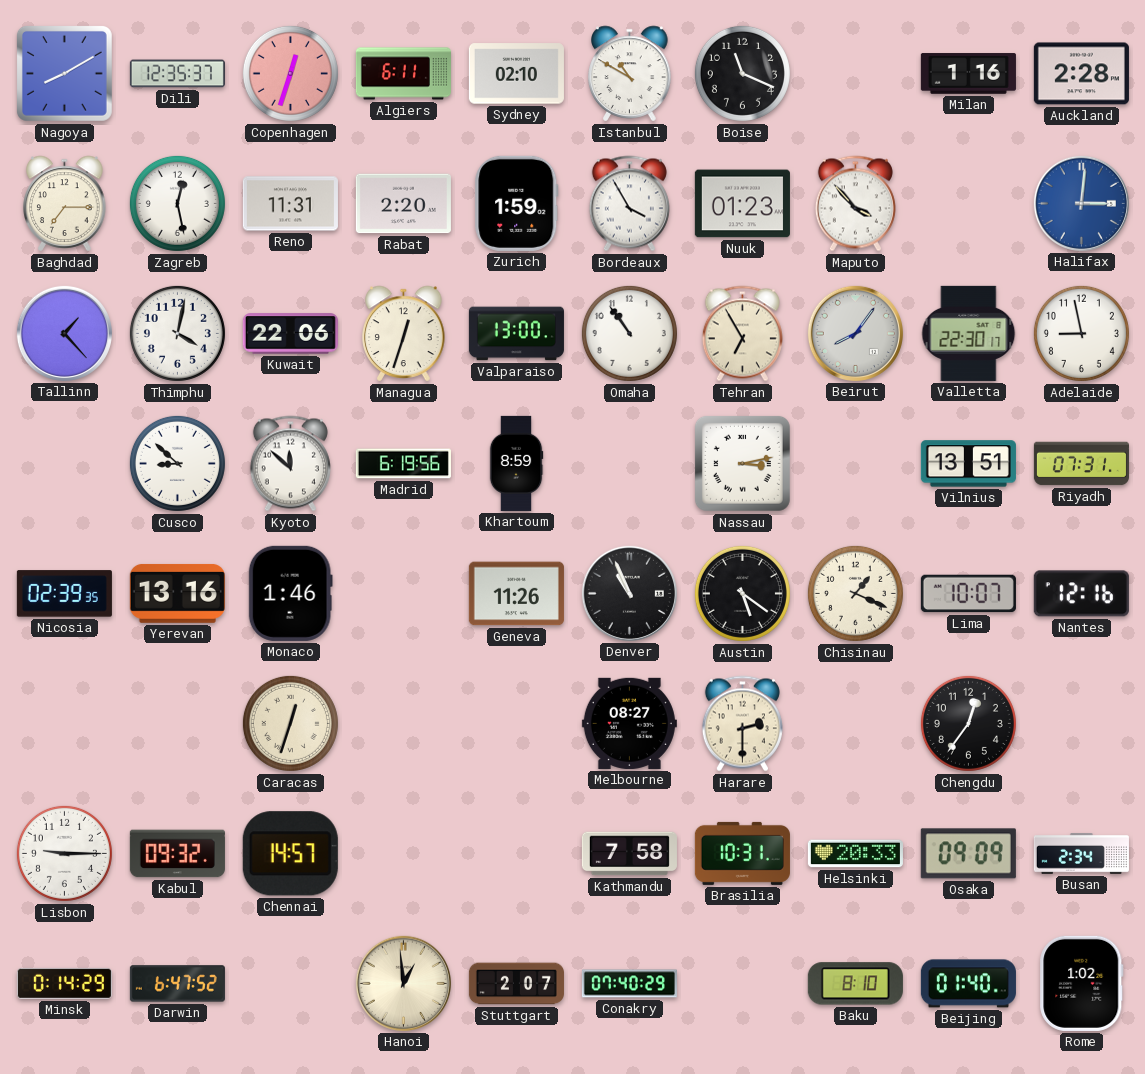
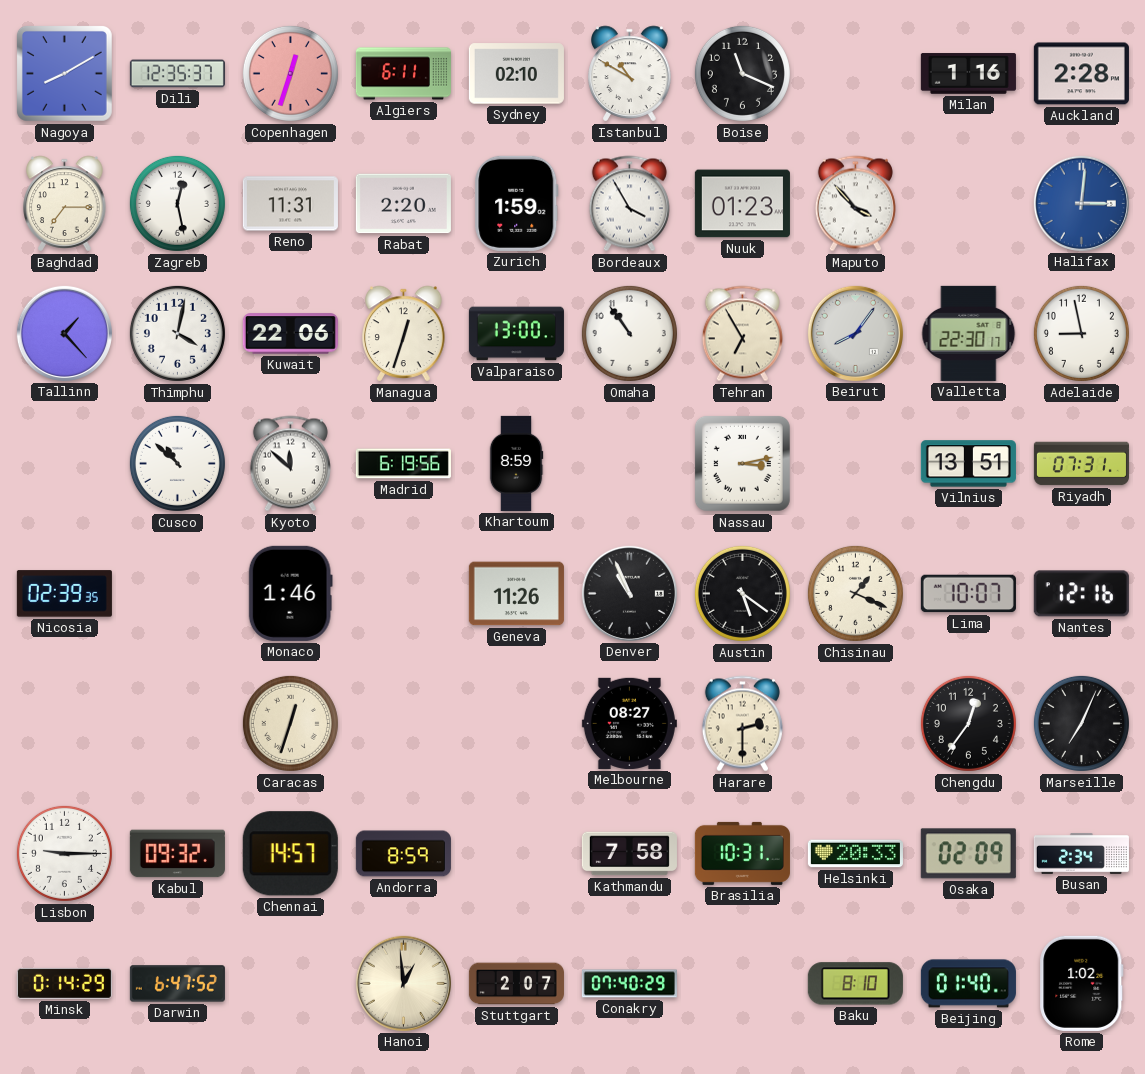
Cusco: 8:52 -> 10:52 (177, 463)
Yerevan: 13:16 -> none (177, 593)
Marseille: none -> 7:04 (1081, 723)
Andorra: none -> 8:59 (403, 854)
Osaka: 09:09 -> 02:09 (968, 854)
